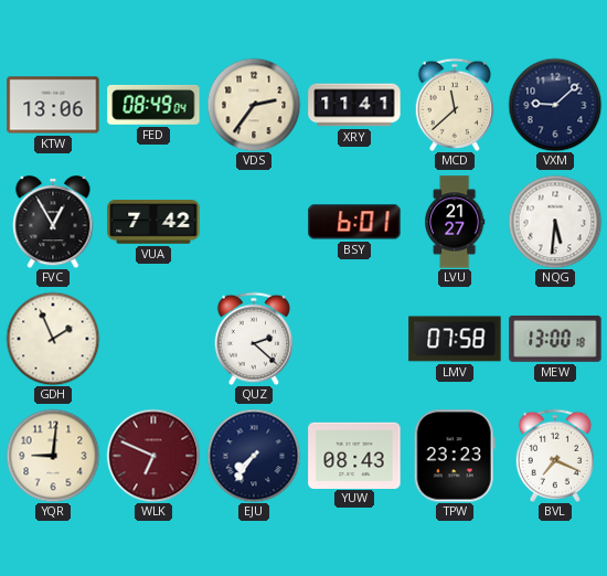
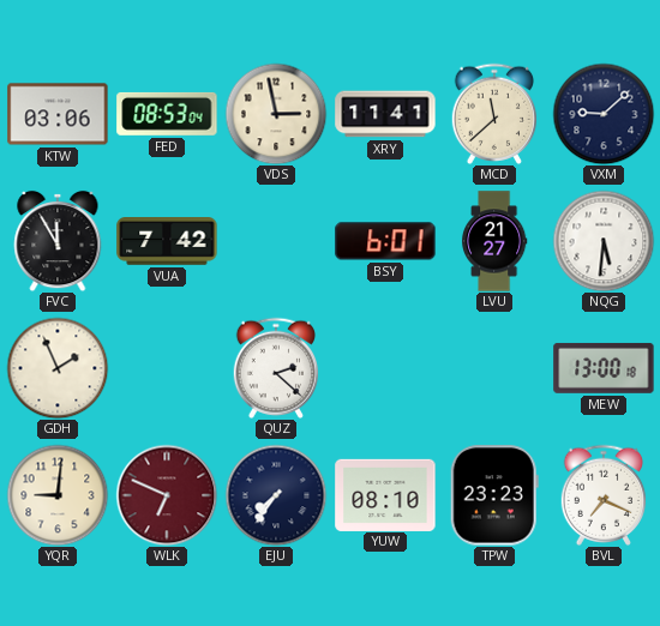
KTW: 13:06 -> 03:06 (58, 114)
FED: 08:49 -> 08:53 (167, 114)
VDS: 2:36 -> 2:58 (276, 114)
FVC: 12:55 -> 11:55 (58, 241)
LMV: 07:58 -> none (455, 339)
YUW: 08:43 -> 08:10 (385, 494)
